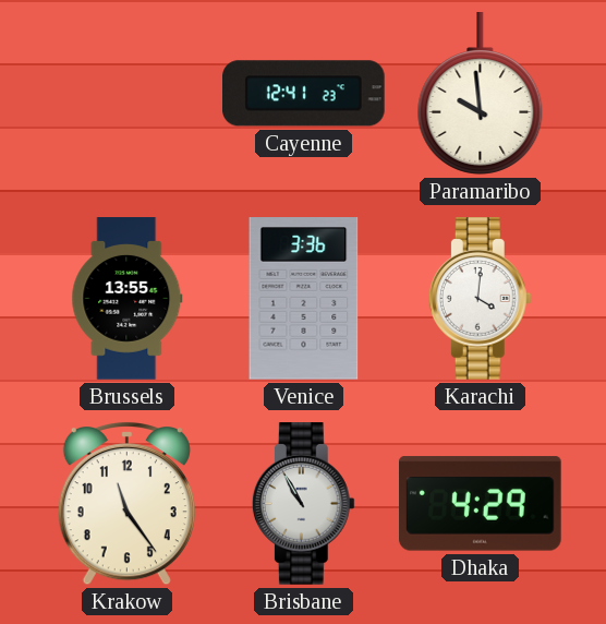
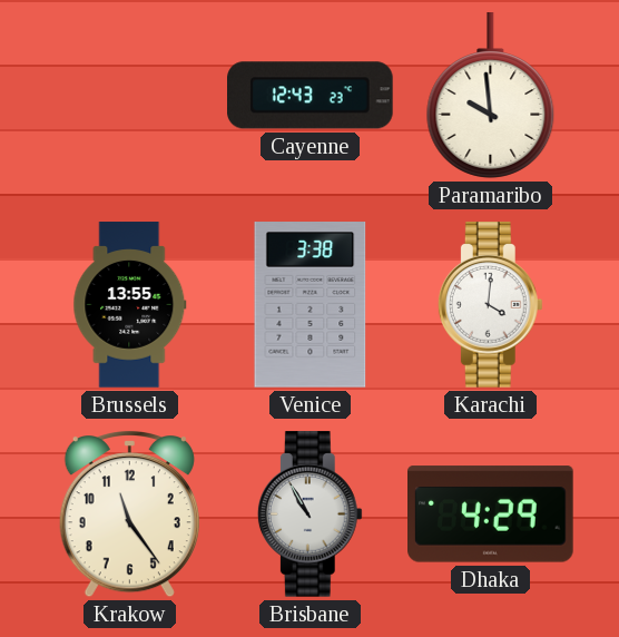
Cayenne: 12:41 -> 12:43 (311, 96)
Venice: 3:36 -> 3:38 (311, 305)
